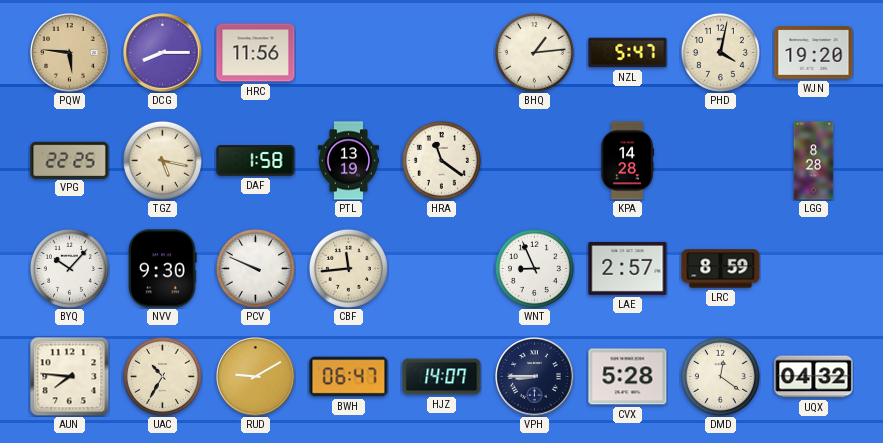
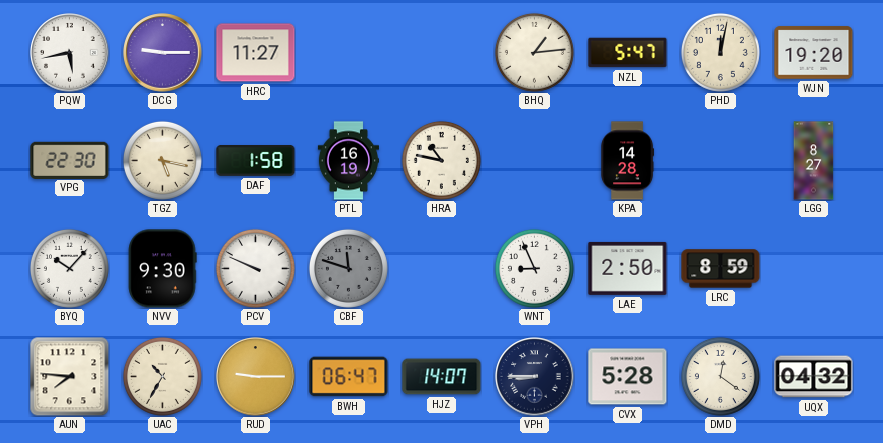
PQW: 5:46 -> 5:43 (70, 53)
PQW dial: champagne -> white (70, 53)
DCG: 8:15 -> 9:15 (163, 53)
HRC: 11:56 -> 11:27 (256, 53)
PHD: 4:02 -> 12:02 (720, 52)
VPG: 22:25 -> 22:30 (70, 160)
PTL: 13:19 -> 16:19 (348, 161)
HRA: 11:21 -> 10:47 (441, 160)
LGG: 8:28 -> 8:27 (814, 161)
CBF: 11:44 -> 11:48 (348, 268)
CBF dial: cream -> grey (348, 268)
LAE: 2:57 -> 2:50 (628, 268)
RUD: 9:10 -> 9:15 (256, 377)
